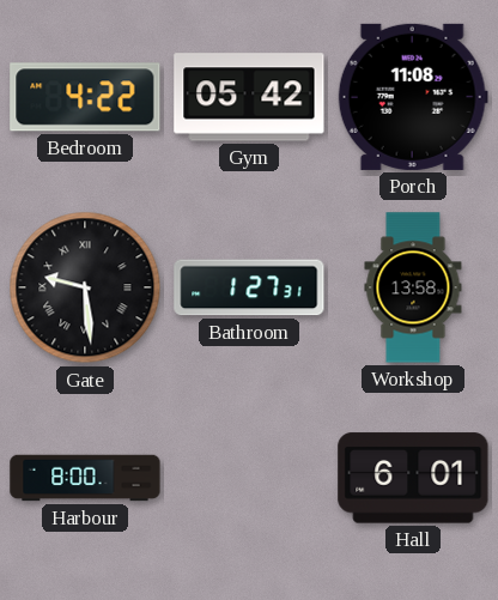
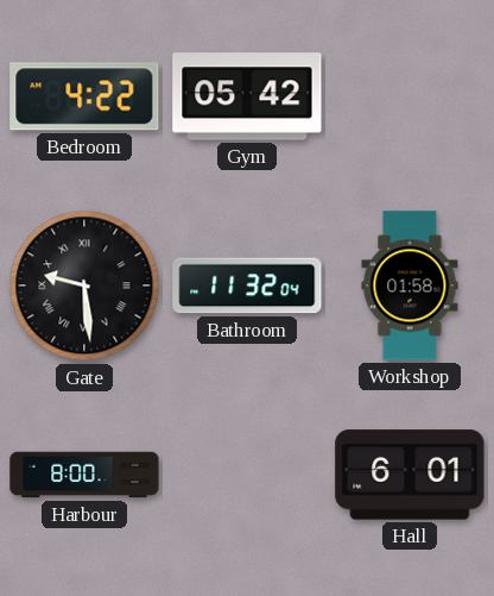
Porch: 11:08 -> none (413, 97)
Bathroom: 1:27 -> 11:32 (247, 286)
Workshop: 13:58 -> 01:58 (410, 286)
